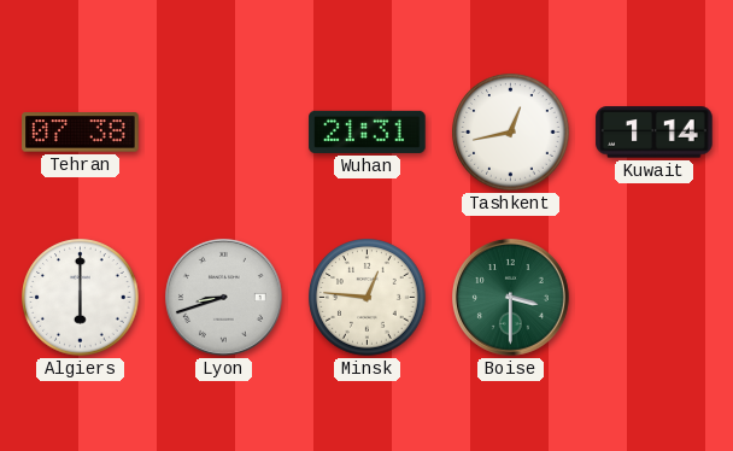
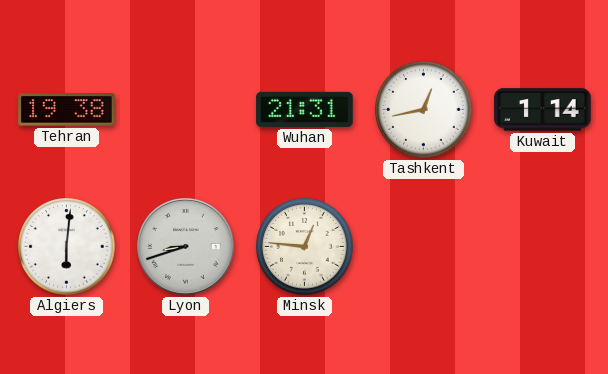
Tehran: 07:38 -> 19:38 (67, 110)
Algiers: 6:00 -> 6:01 (67, 247)
Boise: 3:30 -> none (510, 297)
